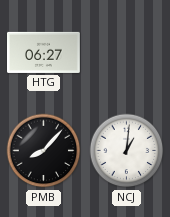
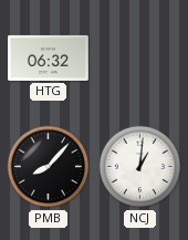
HTG: 06:27 -> 06:32 (49, 58)
